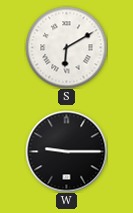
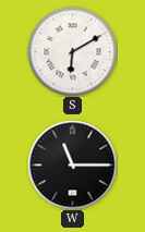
W: 9:15 -> 11:15 (72, 164)
